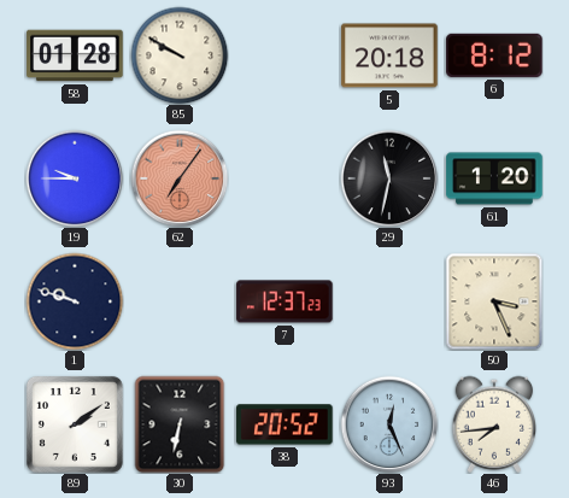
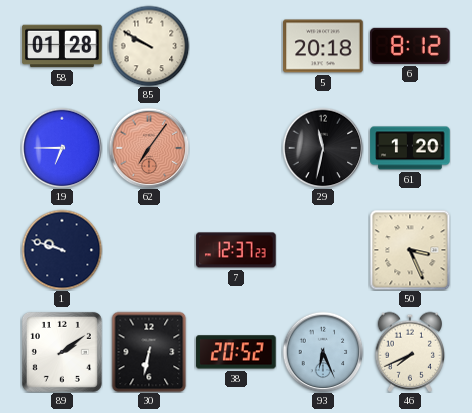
19: 9:45 -> 6:45 (62, 148)
93: 12:26 -> 6:26 (323, 352)
46: 7:44 -> 7:41 (409, 352)
